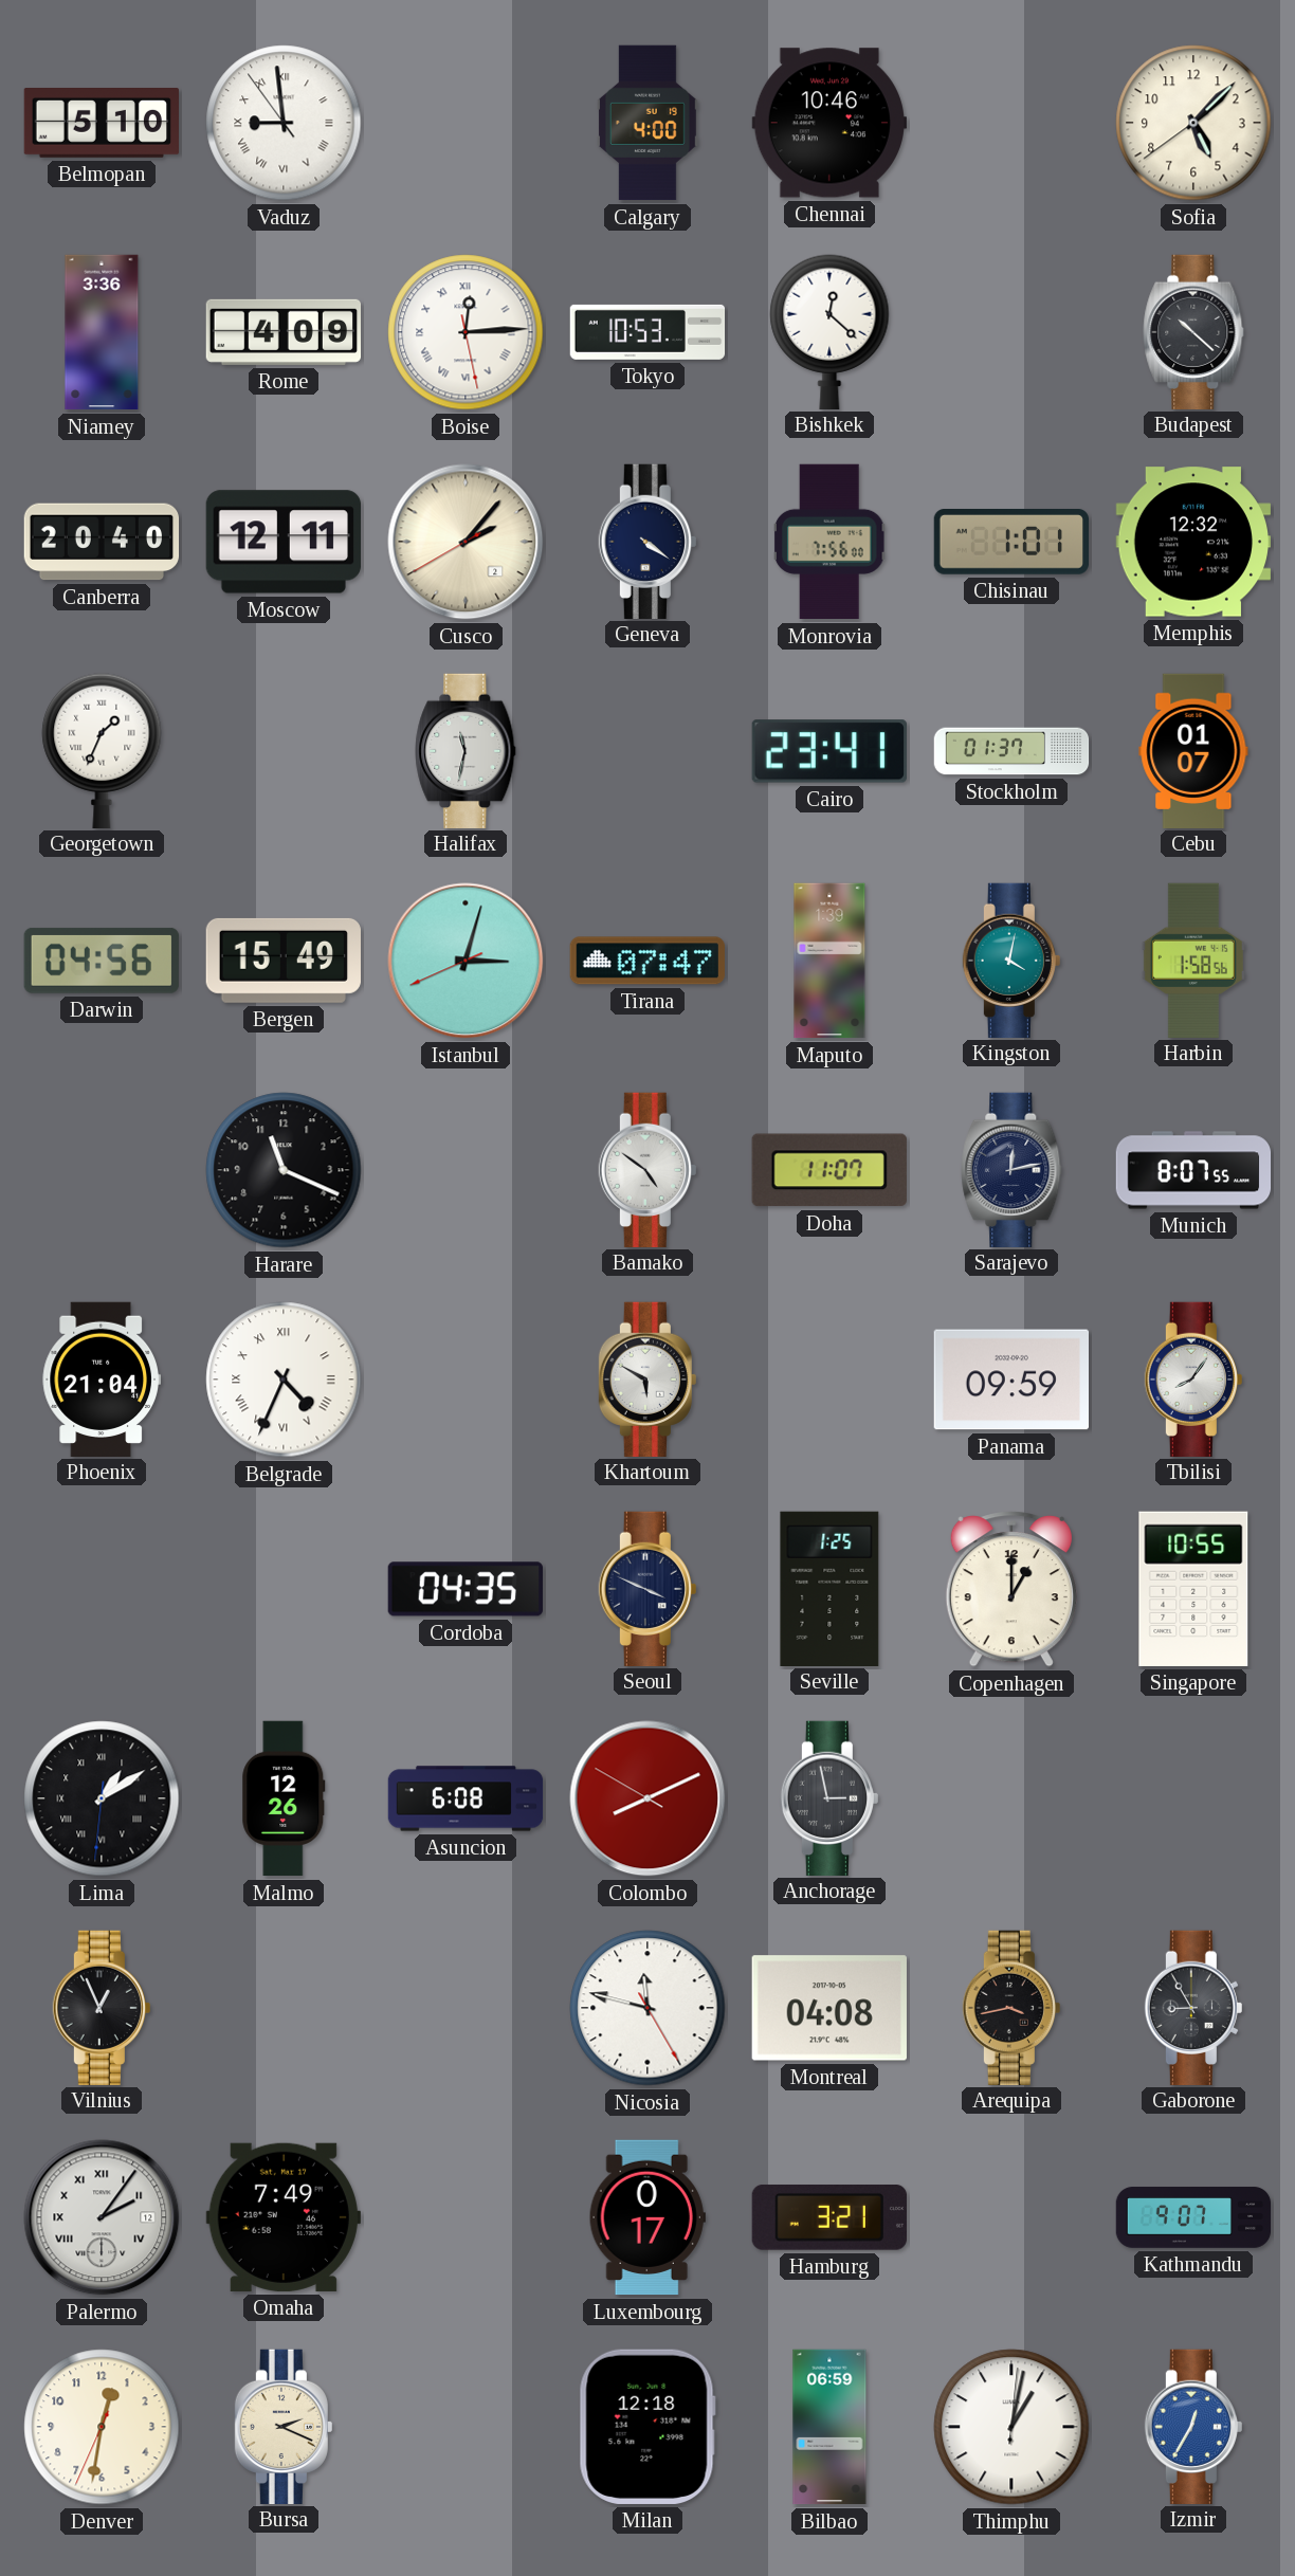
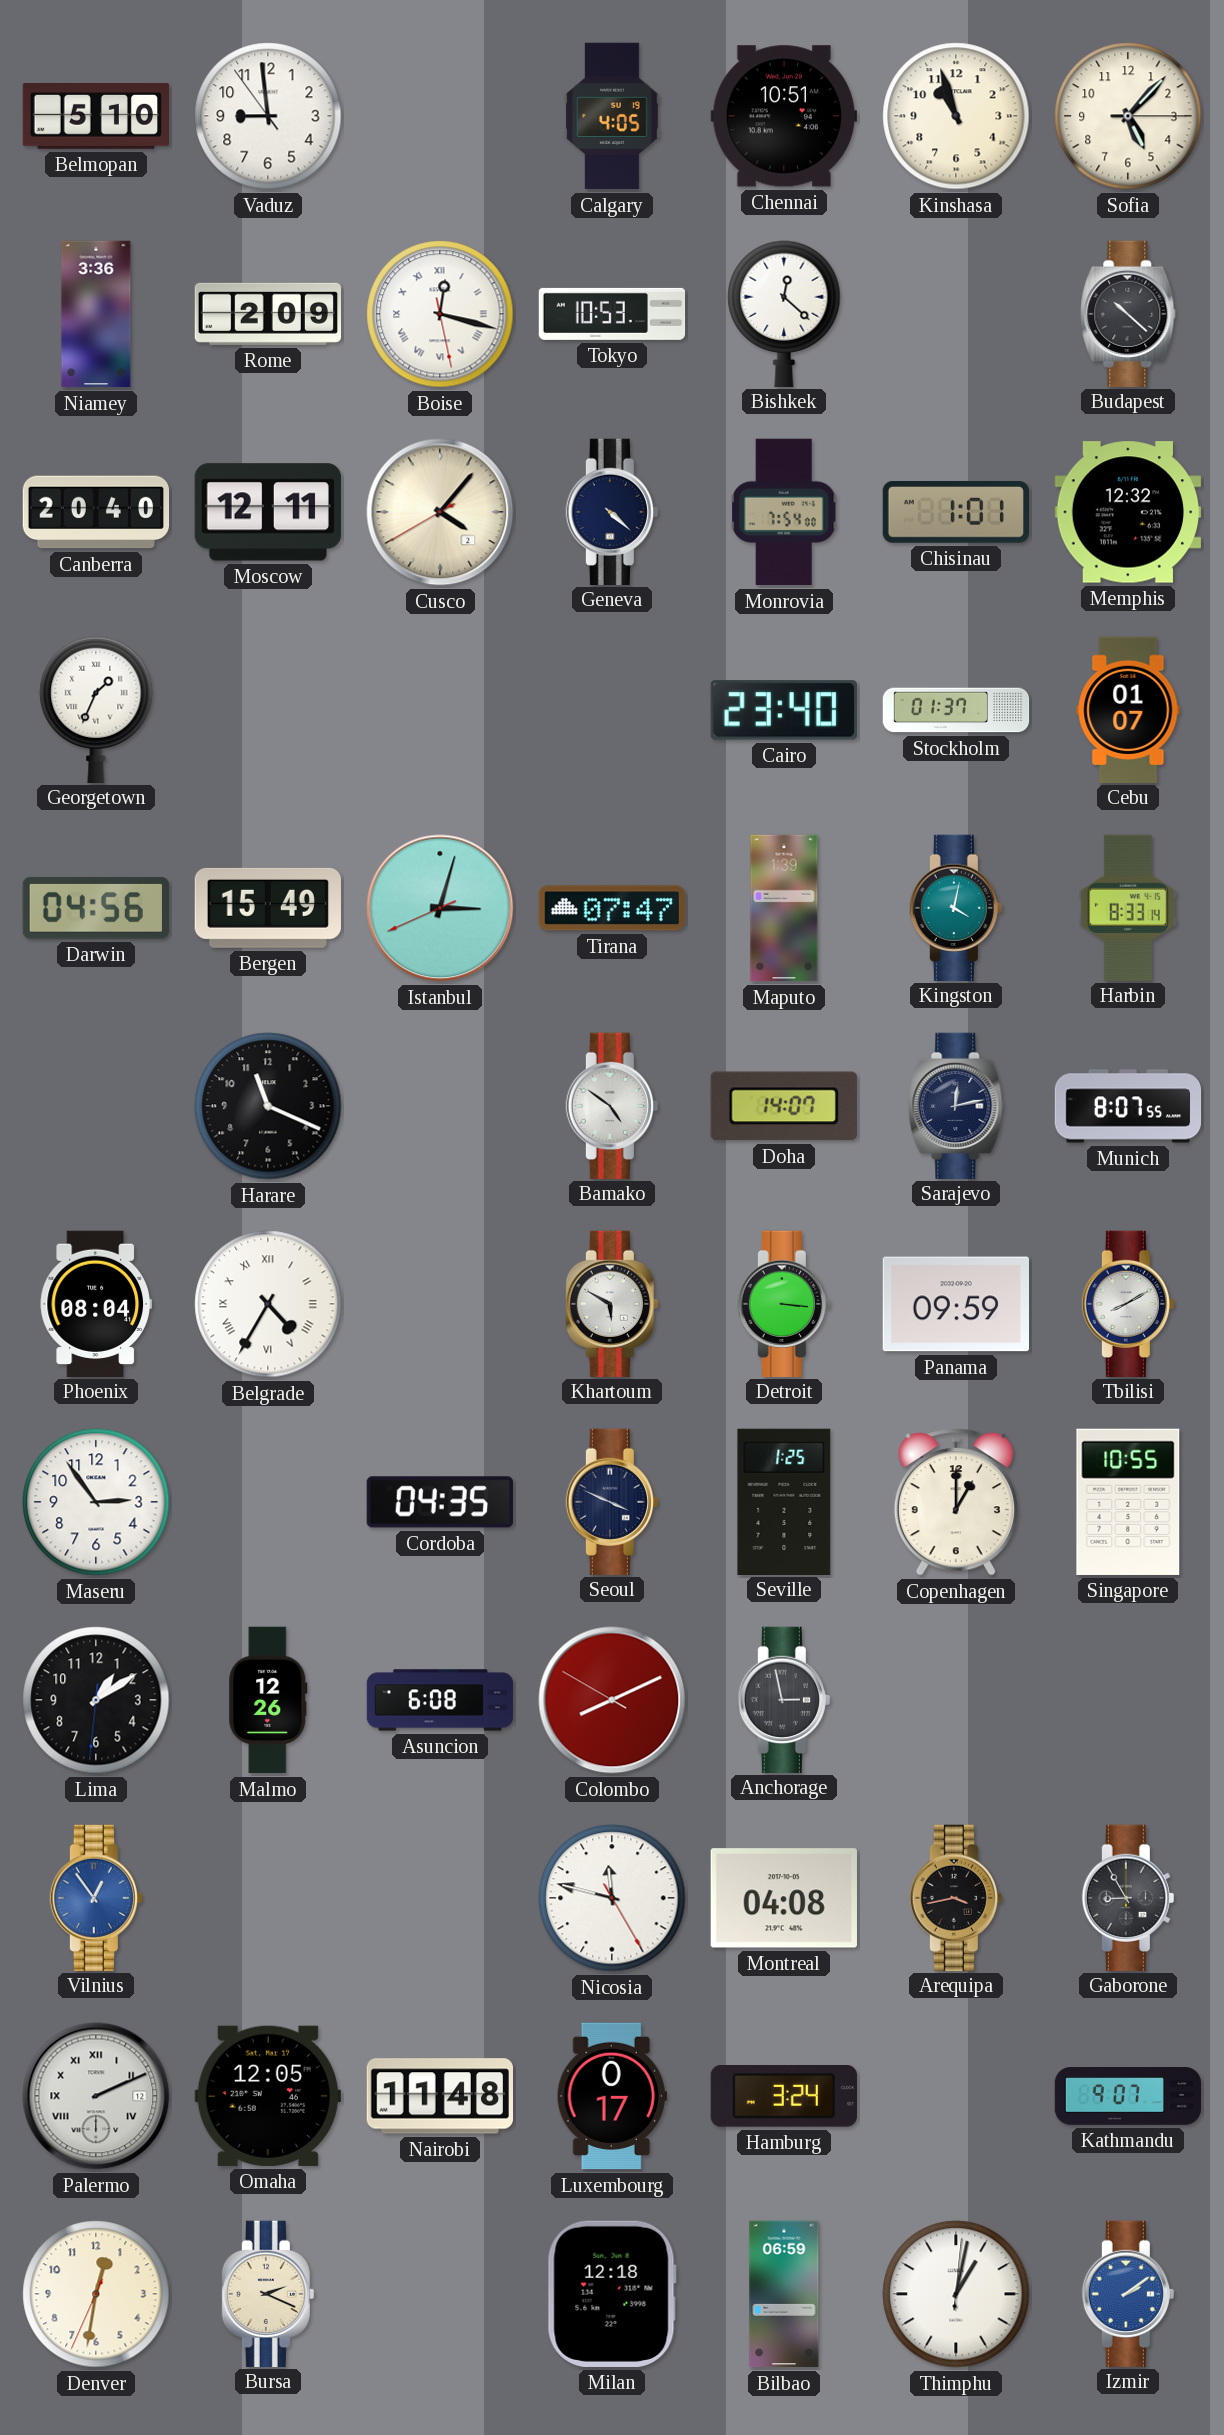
Vaduz numerals: Roman -> Arabic (268, 116)
Calgary: 4:00 -> 4:05 (612, 116)
Chennai: 10:46 -> 10:51 (783, 116)
Kinshasa: none -> 10:57 (956, 116)
Sofia: 5:07:39 -> 5:07:15 (1128, 116)
Rome: 4:09 -> 2:09 (267, 314)
Boise: 12:14 -> 12:17 (440, 314)
Cusco: 2:06 -> 4:06 (440, 512)
Geneva: 4:21 -> 4:22 (612, 511)
Monrovia: 7:56 -> 7:54 (784, 512)
Halifax: 11:32 -> none (466, 750)
Cairo: 23:41 -> 23:40 (784, 710)
Harbin: 1:58 -> 8:33 (1128, 907)
Doha: 11:07 -> 14:07 (784, 1106)
Phoenix: 21:04 -> 08:04 (96, 1303)
Belgrade: 4:34 -> 4:35 (268, 1304)
Detroit: none -> 3:16 (784, 1303)
Tbilisi: 8:06 -> 8:10 (1128, 1303)
Maseru: none -> 2:54 (96, 1502)
Lima numerals: Roman -> Arabic (96, 1700)
Vilnius: 12:56 -> 12:54 (96, 1897)
Vilnius dial: black -> blue (96, 1897)
Palermo: 2:06 -> 2:11 (96, 2096)
Omaha: 7:49 -> 12:05 (268, 2096)
Nairobi: none -> 11:48 (439, 2096)
Hamburg: 3:21 -> 3:24 (784, 2097)
Izmir: 12:35 -> 2:09 (1128, 2293)
